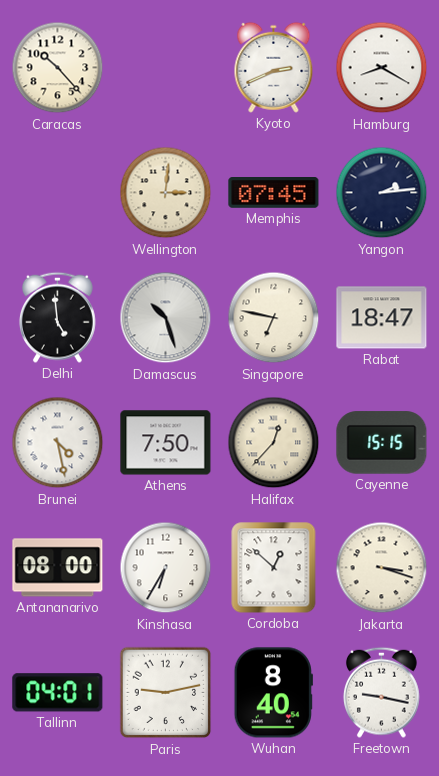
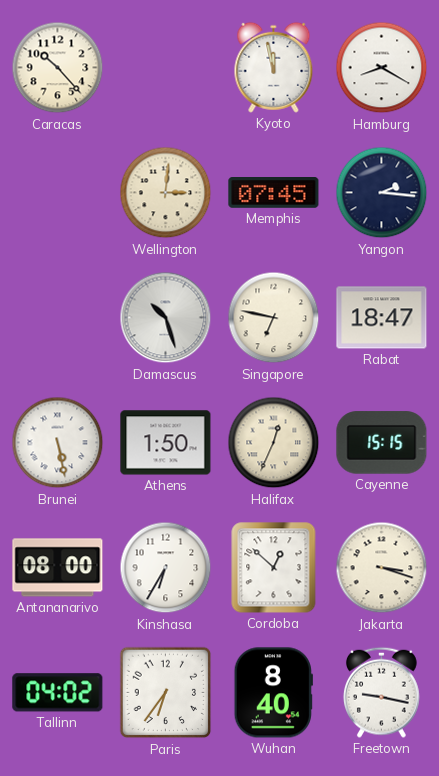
Kyoto: 2:41 -> 11:58 (274, 67)
Yangon: 2:14 -> 2:16 (382, 193)
Delhi: 4:59 -> none (57, 317)
Brunei: 4:28 -> 5:28 (58, 443)
Athens: 7:50 -> 1:50 (166, 443)
Halifax: 12:37 -> 12:34 (274, 443)
Tallinn: 04:01 -> 04:02 (58, 693)
Paris: 9:13 -> 6:36 (166, 693)
